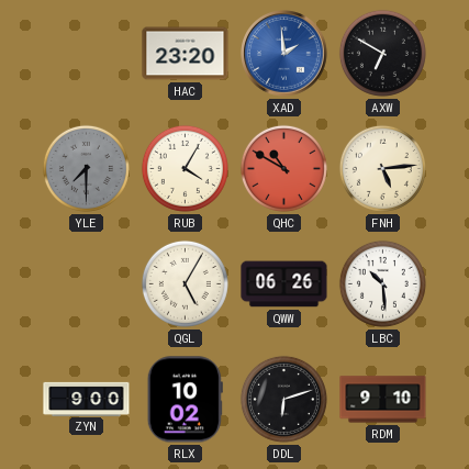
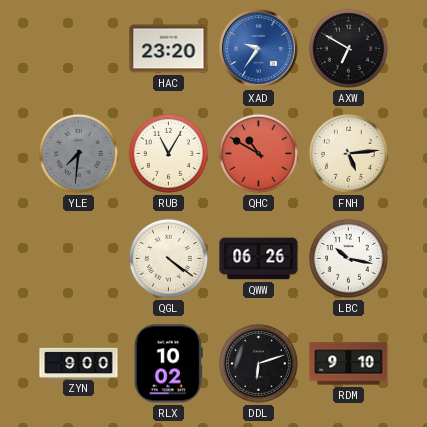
XAD: 1:59 -> 9:36 (259, 49)
YLE: 7:30 -> 7:31 (78, 153)
RUB: 4:05 -> 11:05 (168, 153)
QGL: 5:05 -> 4:21 (168, 258)
LBC: 10:29 -> 10:17 (348, 258)
